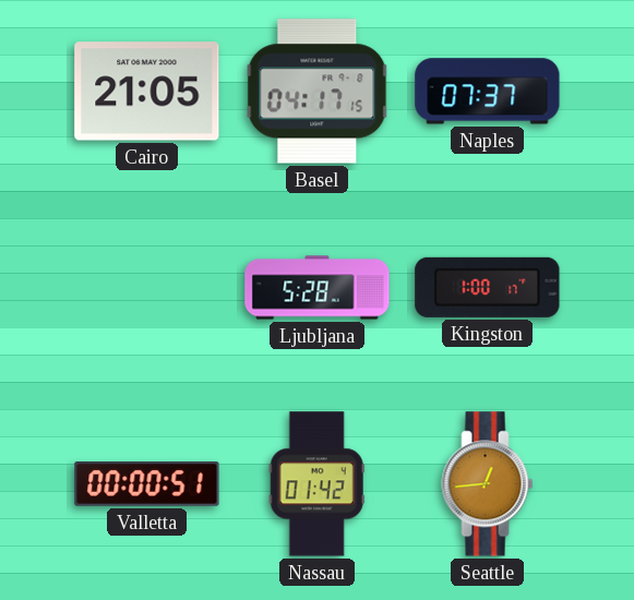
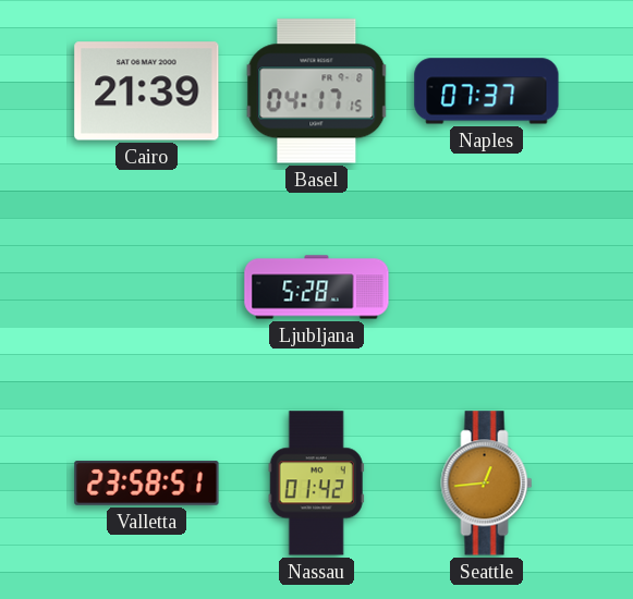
Cairo: 21:05 -> 21:39 (147, 91)
Kingston: 1:00 -> none (488, 287)
Valletta: 00:00 -> 23:58 (147, 484)
